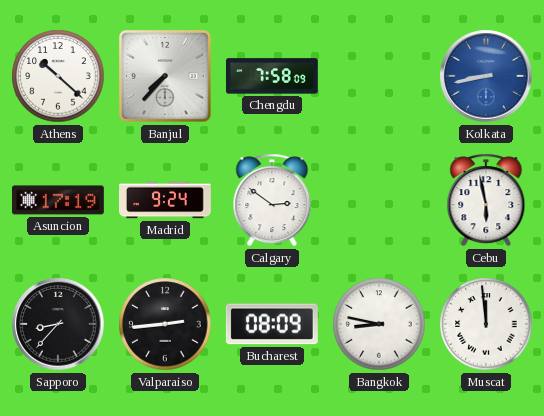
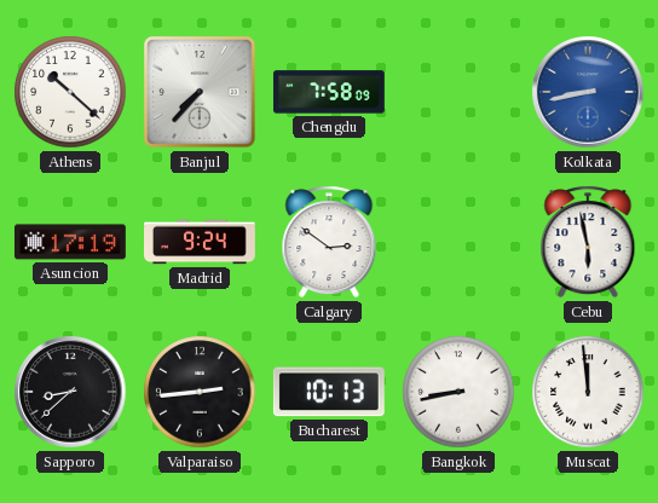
Sapporo: 8:37 -> 8:38 (70, 392)
Bucharest: 08:09 -> 10:13 (329, 392)
Bangkok: 8:47 -> 8:43 (458, 392)
